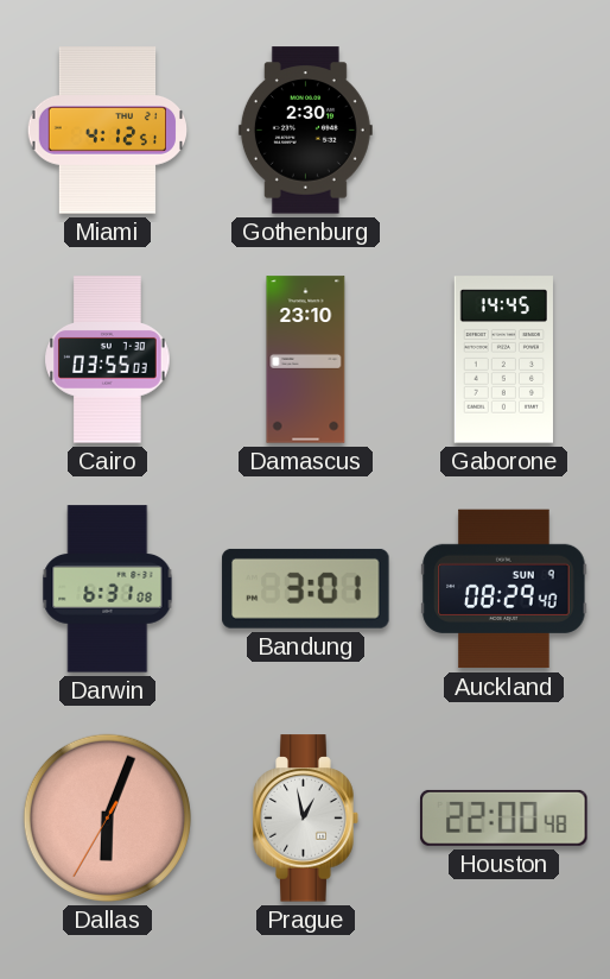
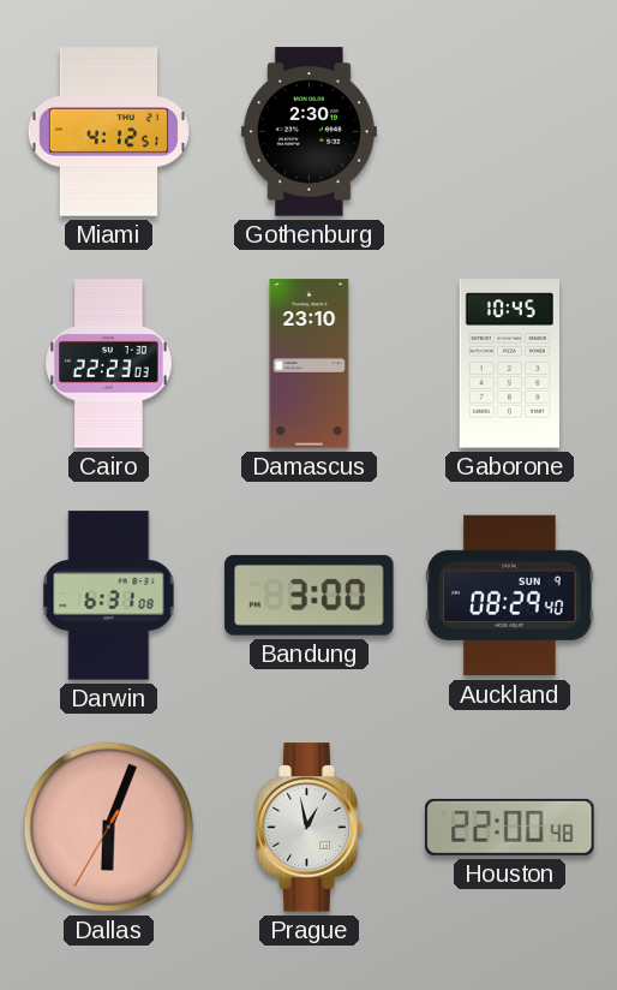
Cairo: 03:55 -> 22:23 (109, 364)
Gaborone: 14:45 -> 10:45 (509, 364)
Bandung: 3:01 -> 3:00 (310, 595)
